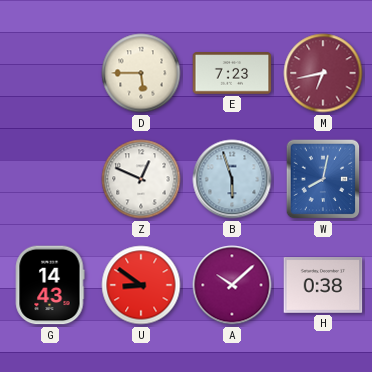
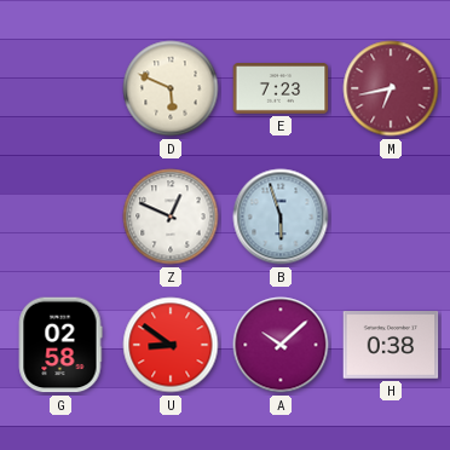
D: 5:45 -> 5:49 (171, 88)
W: 8:02 -> none (323, 179)
G: 14:43 -> 02:58 (60, 345)
